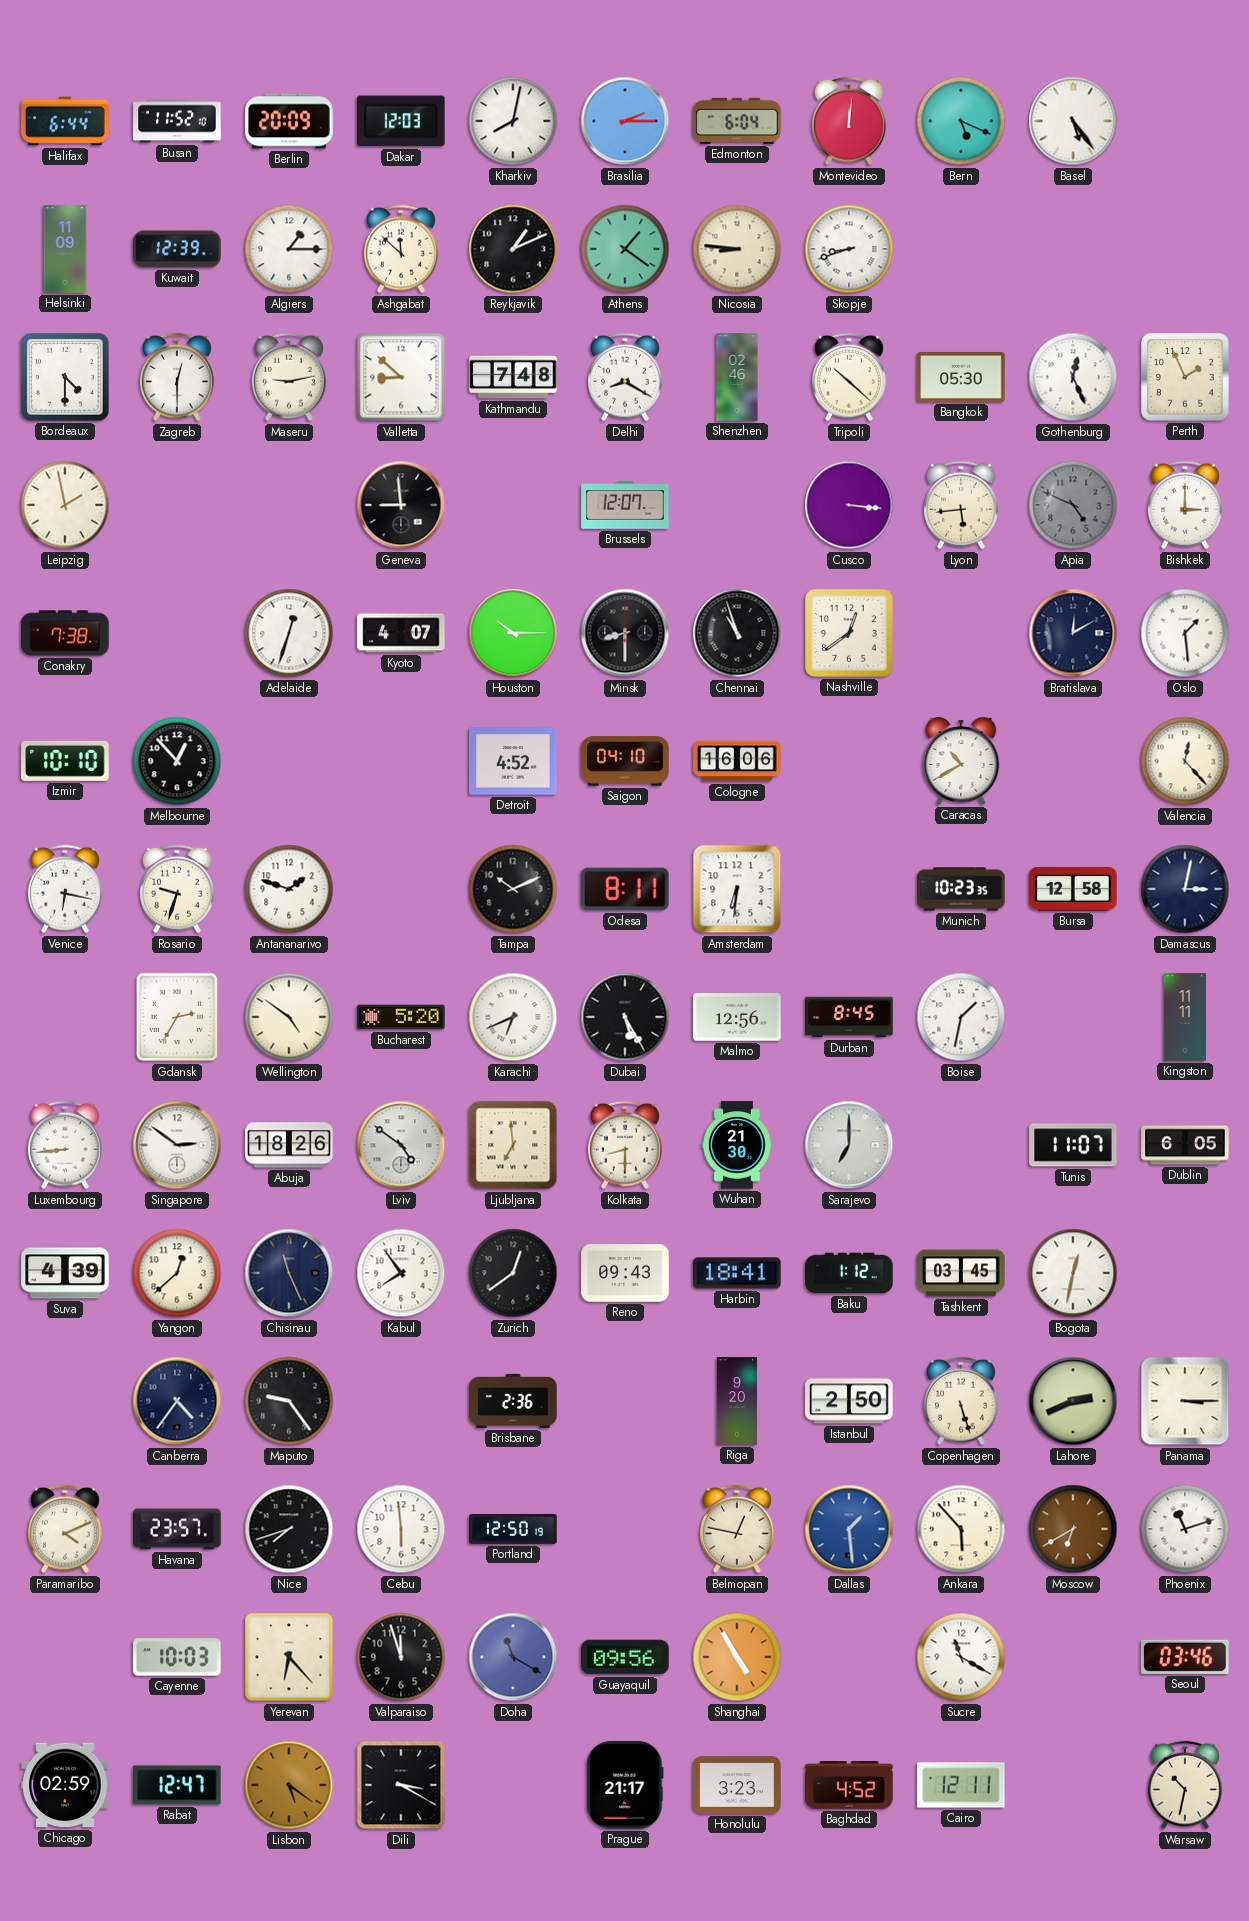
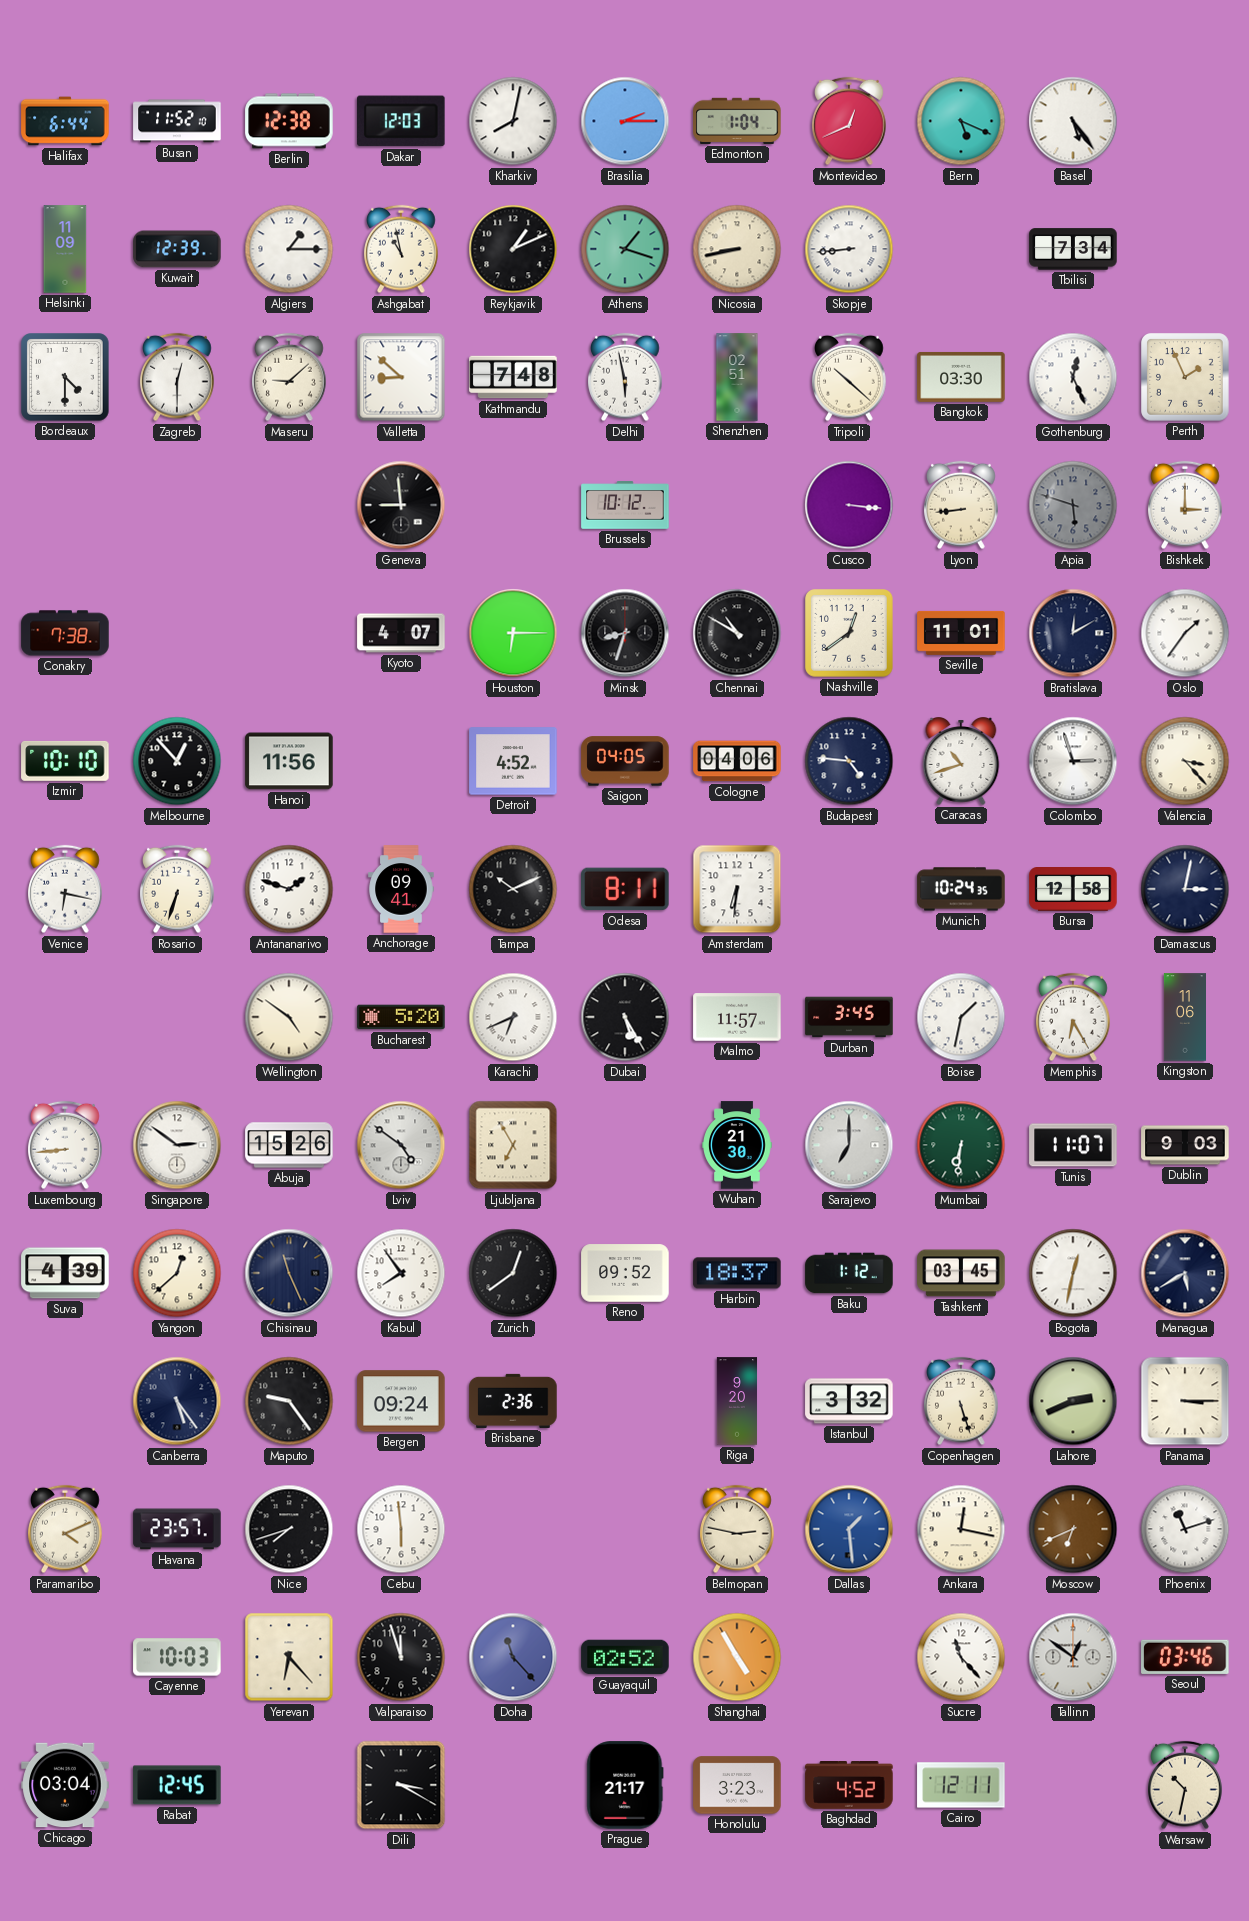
Berlin: 20:09 -> 12:38 (289, 121)
Edmonton: 6:04 -> 1:04 (737, 121)
Montevideo: 12:01 -> 12:41 (849, 121)
Ashgabat: 11:52 -> 10:58 (401, 249)
Athens: 1:21 -> 1:18 (625, 249)
Nicosia: 8:46 -> 8:43 (737, 249)
Skopje: 8:42 -> 8:44 (849, 249)
Tbilisi: none -> 7:34 (1073, 249)
Maseru: 9:13 -> 9:08 (289, 377)
Delhi: 8:20 -> 5:58 (625, 377)
Shenzhen: 02:46 -> 02:51 (737, 377)
Bangkok: 05:30 -> 03:30 (961, 377)
Leipzig: 1:58 -> none (65, 505)
Brussels: 12:07 -> 10:12 (625, 505)
Lyon: 5:44 -> 8:44 (961, 505)
Apia: 4:49 -> 5:48 (1073, 505)
Adelaide: 12:33 -> none (289, 633)
Houston: 10:15 -> 6:15 (513, 633)
Minsk: 8:30 -> 8:33 (625, 633)
Chennai: 10:57 -> 10:50 (737, 633)
Seville: none -> 11:01 (961, 633)
Oslo: 1:29 -> 1:36 (1185, 633)
Hanoi: none -> 11:56 (289, 761)
Saigon: 04:10 -> 04:05 (625, 761)
Cologne: 16:06 -> 04:06 (737, 761)
Budapest: none -> 4:46 (849, 761)
Caracas: 10:40 -> 10:42 (961, 762)
Colombo: none -> 2:57 (1073, 761)
Valencia: 12:23 -> 3:23 (1185, 761)
Rosario: 9:33 -> 6:33 (177, 889)
Anchorage: none -> 09:41 (401, 889)
Munich: 10:23 -> 10:24 (961, 889)
Gdansk: 2:35 -> none (177, 1017)
Malmo: 12:56 -> 11:57 (737, 1017)
Durban: 8:45 -> 3:45 (849, 1017)
Memphis: none -> 6:25 (1073, 1017)
Kingston: 11:11 -> 11:06 (1184, 1017)
Abuja: 18:26 -> 15:26 (289, 1145)
Ljubljana: 6:59 -> 6:55 (513, 1145)
Kolkata: 8:30 -> none (625, 1145)
Mumbai: none -> 6:31 (961, 1145)
Dublin: 6:05 -> 9:03 (1185, 1145)
Reno: 09:43 -> 09:52 (625, 1273)
Harbin: 18:41 -> 18:37 (737, 1273)
Managua: none -> 5:40 (1185, 1273)
Canberra: 4:36 -> 5:24 (177, 1401)
Bergen: none -> 09:24 (401, 1401)
Istanbul: 2:50 -> 3:32 (849, 1401)
Portland: 12:50 -> none (513, 1529)
Belmopan: 12:47 -> 2:47 (737, 1529)
Ankara: 5:53 -> 12:17 (961, 1529)
Moscow: 6:40 -> 6:41 (1073, 1529)
Doha: 11:20 -> 11:23 (513, 1657)
Guayaquil: 09:56 -> 02:52 (625, 1657)
Sucre: 11:20 -> 11:23 (961, 1657)
Tallinn: none -> 12:51 (1073, 1657)
Chicago: 02:59 -> 03:04 (65, 1785)
Rabat: 12:47 -> 12:45 (177, 1785)
Lisbon: 5:21 -> none (289, 1785)
